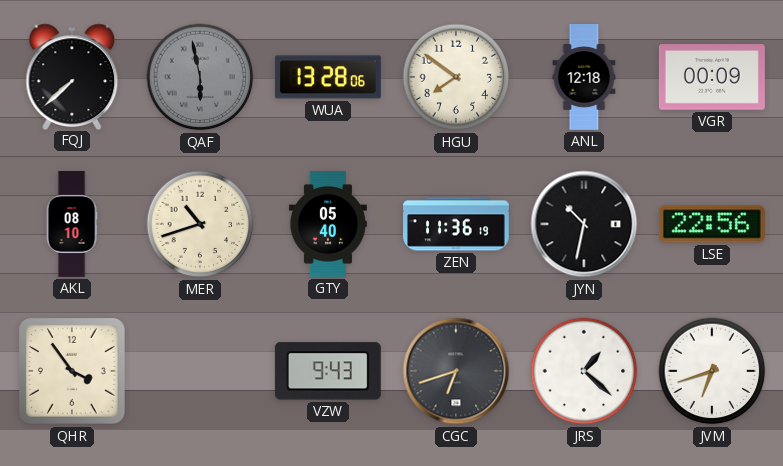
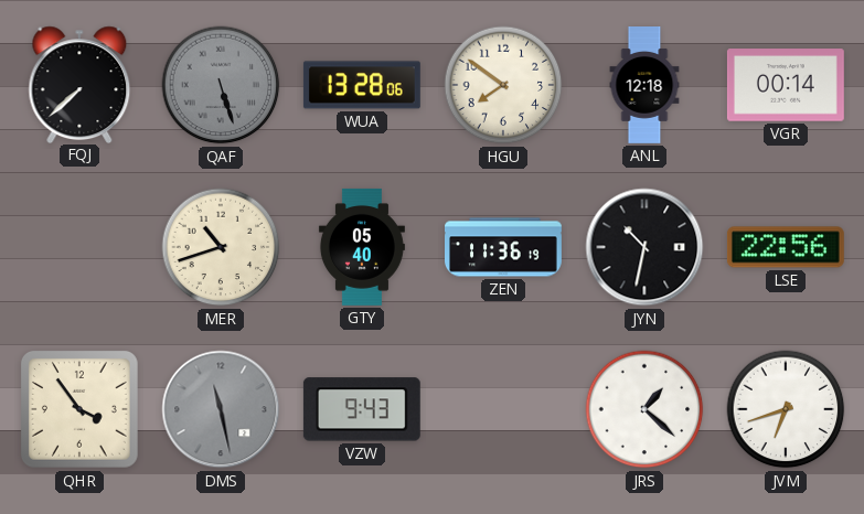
QAF: 5:58 -> 5:27 (221, 85)
VGR: 00:09 -> 00:14 (786, 85)
AKL: 08:10 -> none (72, 225)
DMS: none -> 11:28 (221, 409)
CGC: 6:42 -> none (456, 371)
